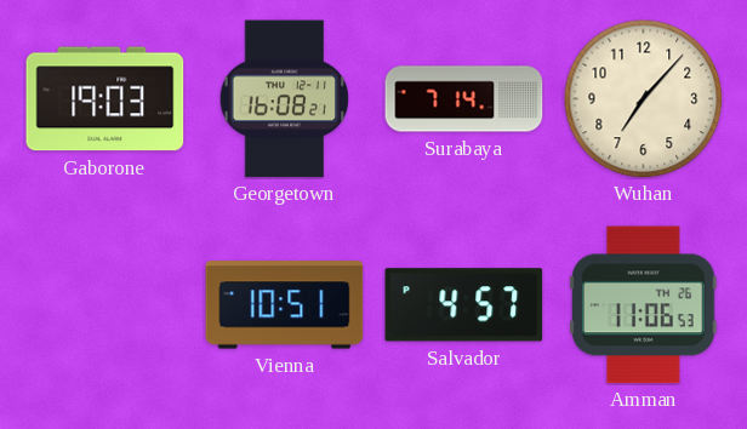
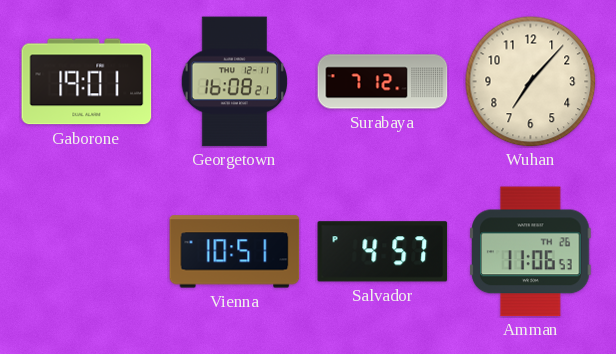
Gaborone: 19:03 -> 19:01 (87, 82)
Surabaya: 7:14 -> 7:12 (383, 82)
